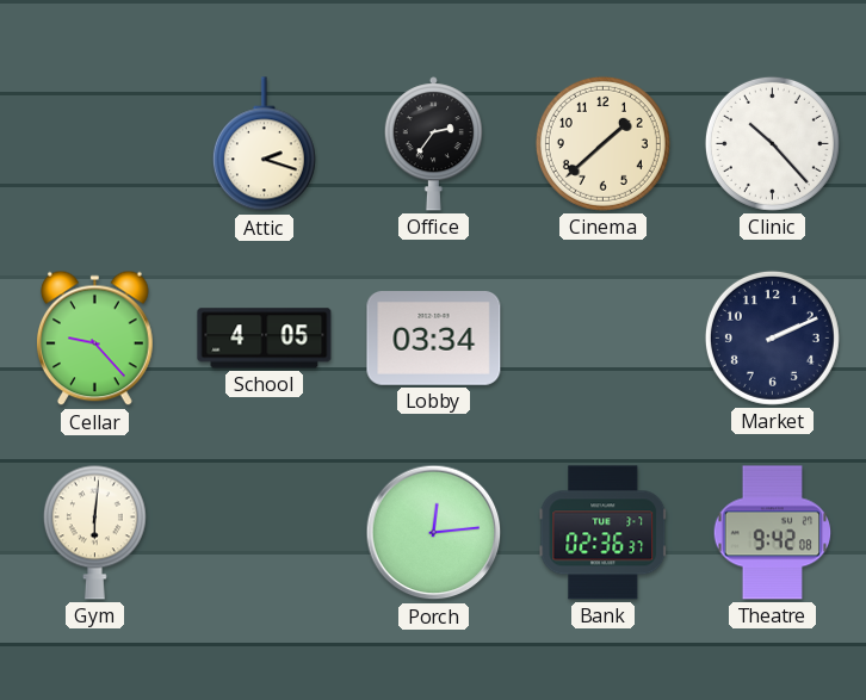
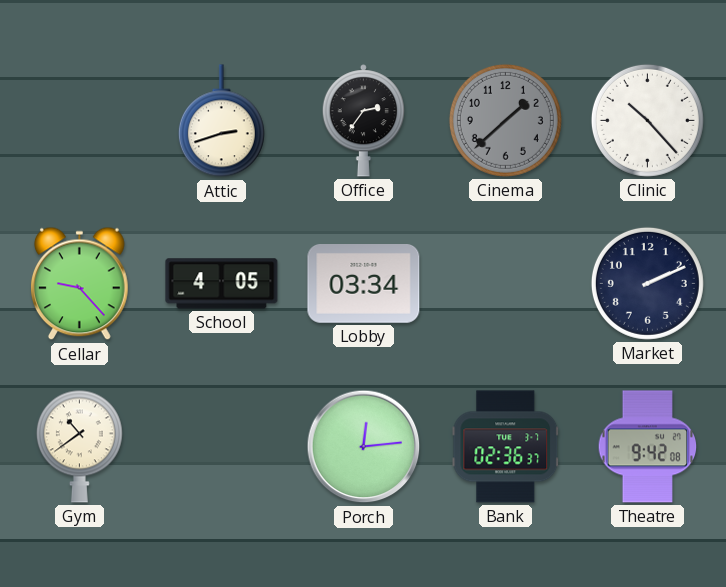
Attic: 2:18 -> 2:42 (221, 121)
Cinema dial: cream -> grey (505, 120)
Gym: 6:01 -> 10:39 (79, 446)
